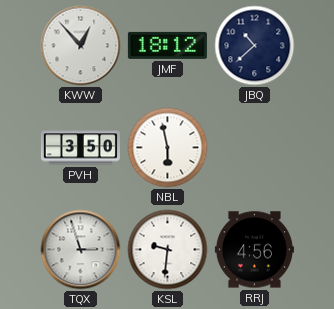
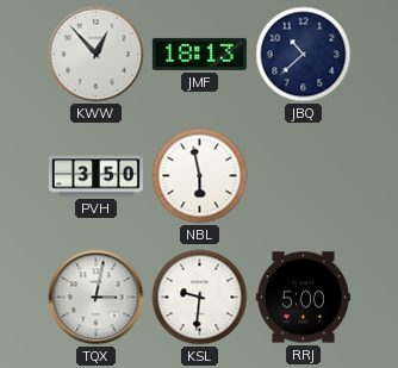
JMF: 18:12 -> 18:13 (199, 54)
TQX: 2:57 -> 3:02 (97, 298)
RRJ: 4:56 -> 5:00 (303, 298)
